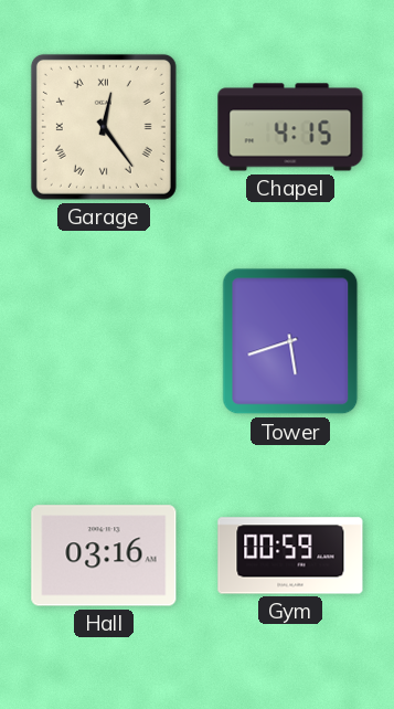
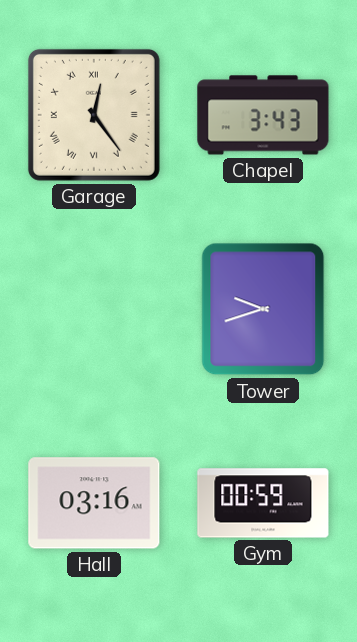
Chapel: 4:15 -> 3:43 (263, 115)
Tower: 5:42 -> 9:42 (263, 309)
